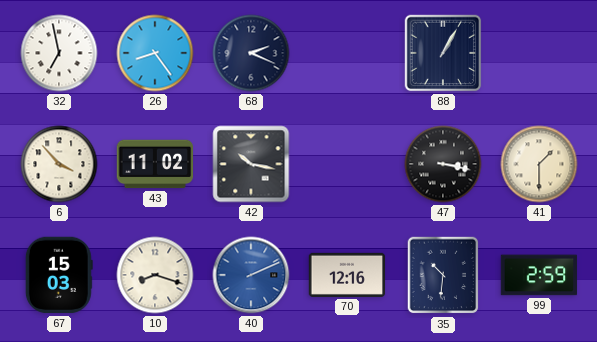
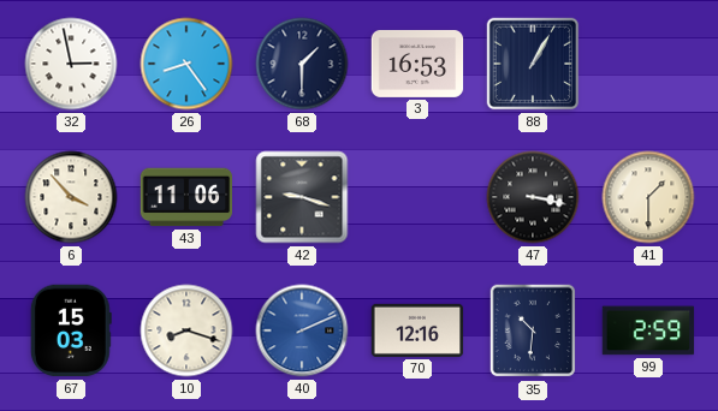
32: 6:58 -> 2:58 (71, 64)
68: 2:19 -> 1:30 (302, 64)
3: none -> 16:53 (417, 64)
43: 11:02 -> 11:06 (186, 197)
42: 10:17 -> 9:18 (302, 197)
